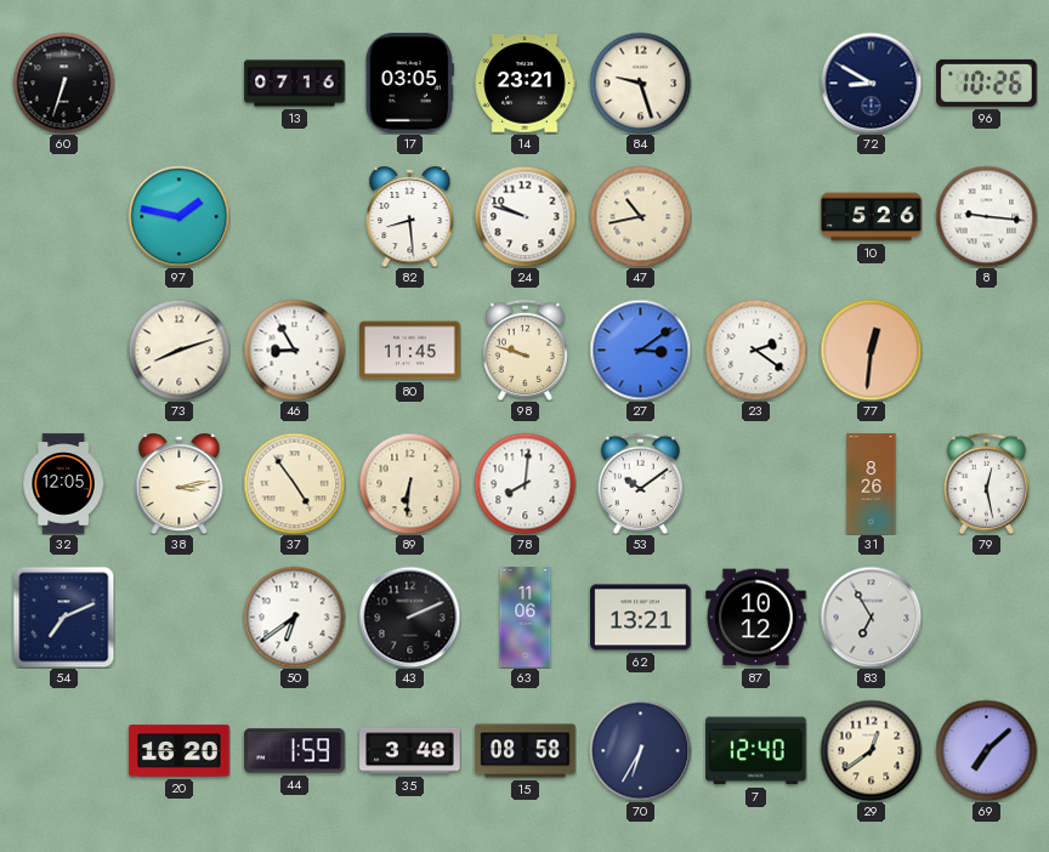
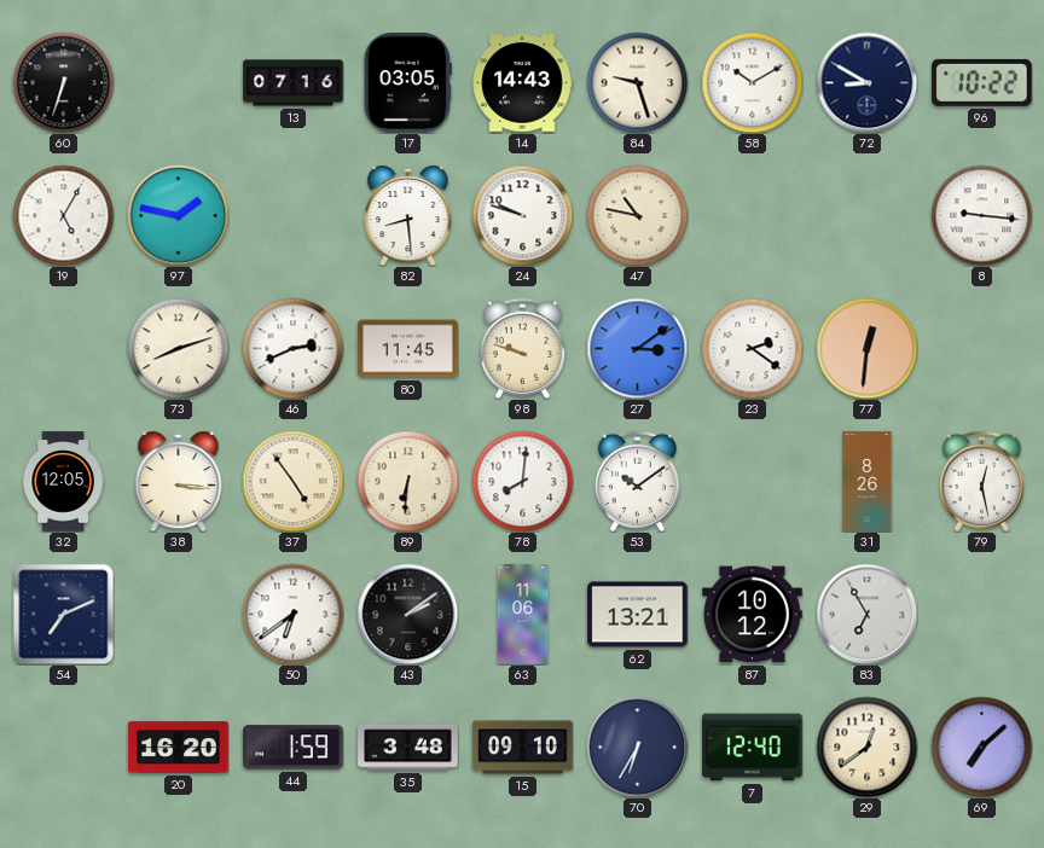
14: 23:21 -> 14:43 (522, 83)
58: none -> 10:10 (752, 82)
96: 10:26 -> 10:22 (982, 82)
19: none -> 5:05 (63, 215)
47: 10:43 -> 10:47 (637, 215)
10: 5:26 -> none (872, 217)
46: 8:55 -> 2:41 (292, 348)
38: 3:13 -> 3:16 (179, 482)
43: 2:11 -> 2:09 (407, 614)
15: 08:58 -> 09:10 (523, 748)
